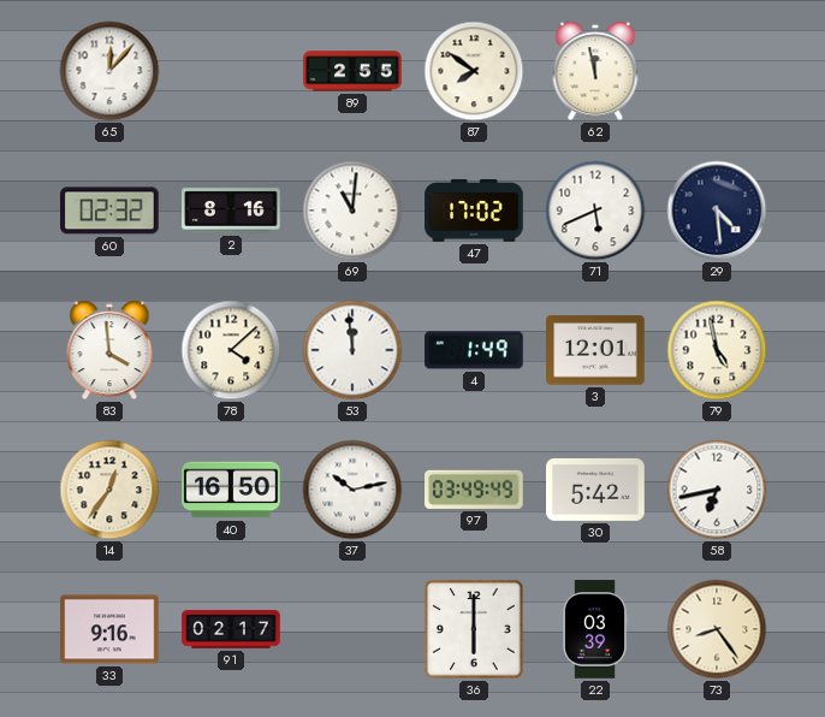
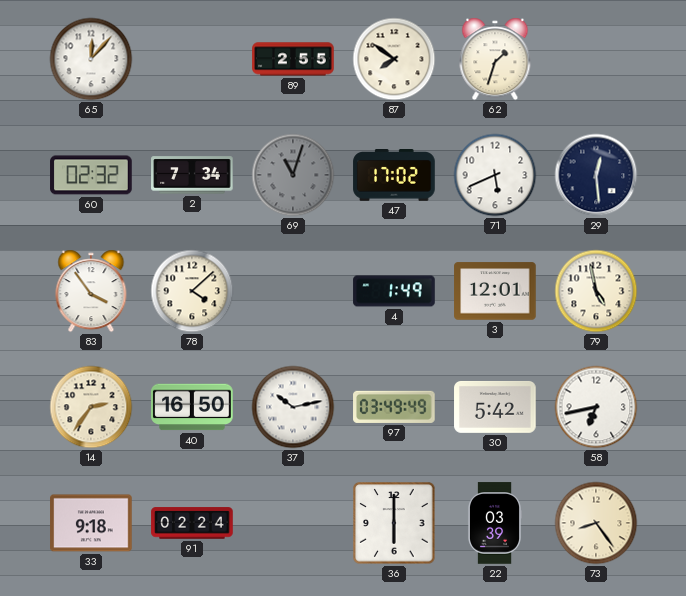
62: 11:58 -> 1:33 (495, 59)
2: 8:16 -> 7:34 (192, 175)
69: 11:01 -> 11:03 (293, 175)
69 dial: white -> grey (293, 175)
29: 4:29 -> 12:29 (596, 175)
83: 3:59 -> 3:54 (91, 291)
53: 11:59 -> none (352, 350)
14: 12:36 -> 2:36 (91, 407)
33: 9:16 -> 9:18 (91, 523)
91: 02:17 -> 02:24 (192, 523)
